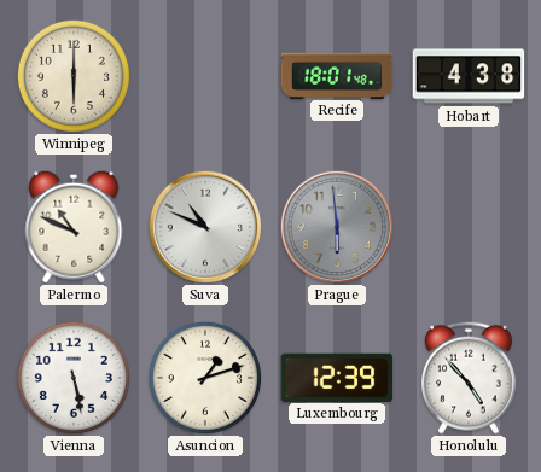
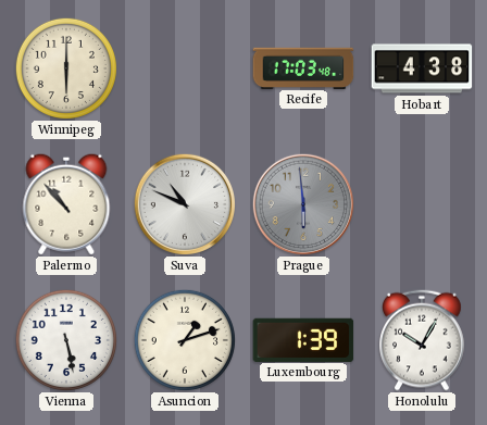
Recife: 18:01 -> 17:03 (303, 67)
Palermo: 10:49 -> 10:53 (66, 204)
Luxembourg: 12:39 -> 1:39 (303, 339)
Honolulu: 4:53 -> 10:05 (423, 340)
